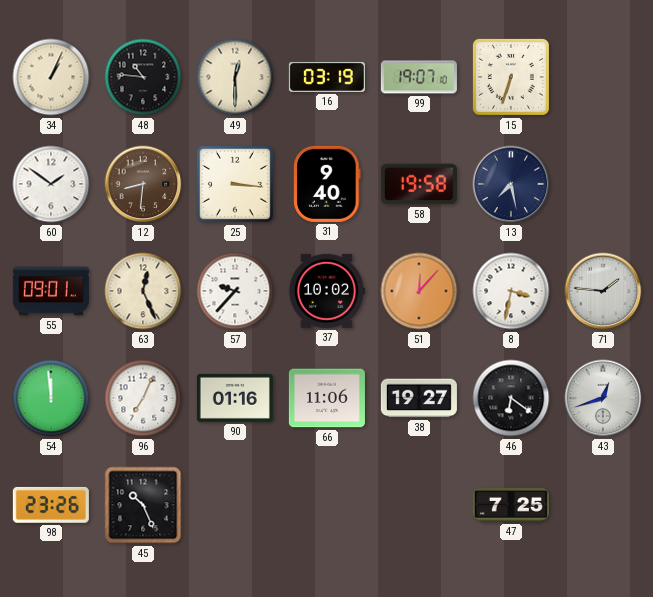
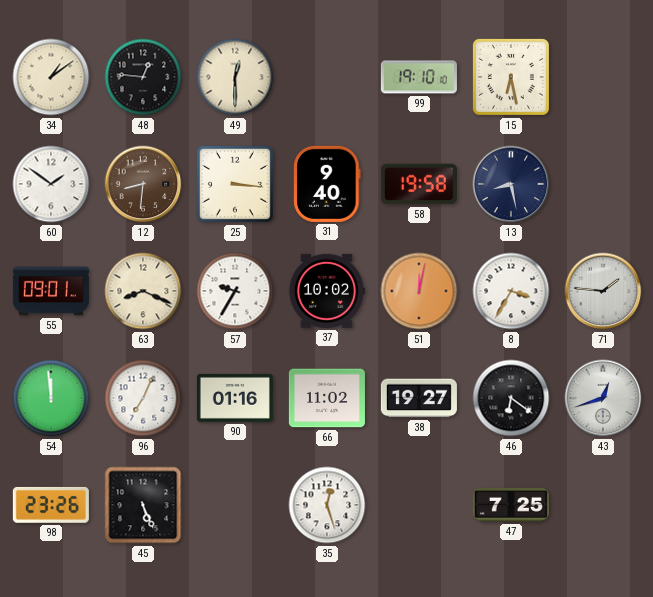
34: 1:04 -> 1:09 (51, 77)
48: 10:46 -> 12:46 (143, 77)
16: 03:19 -> none (327, 77)
99: 19:07 -> 19:10 (419, 77)
15: 6:33 -> 6:28 (511, 77)
13: 7:28 -> 8:28 (511, 184)
63: 12:26 -> 8:19 (143, 291)
57: 9:37 -> 9:35 (235, 291)
51: 12:07 -> 12:02 (419, 291)
8: 3:32 -> 3:35 (511, 291)
66: 11:06 -> 11:02 (327, 398)
45: 10:26 -> 5:26 (143, 505)
35: none -> 12:27 (327, 505)
